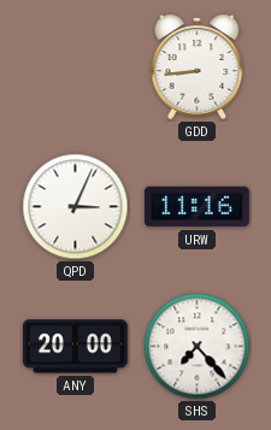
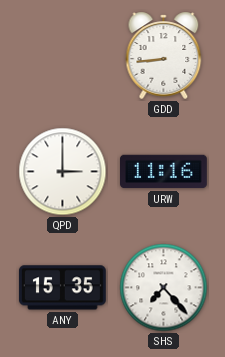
QPD: 3:04 -> 3:00 (63, 172)
ANY: 20:00 -> 15:35 (62, 288)
